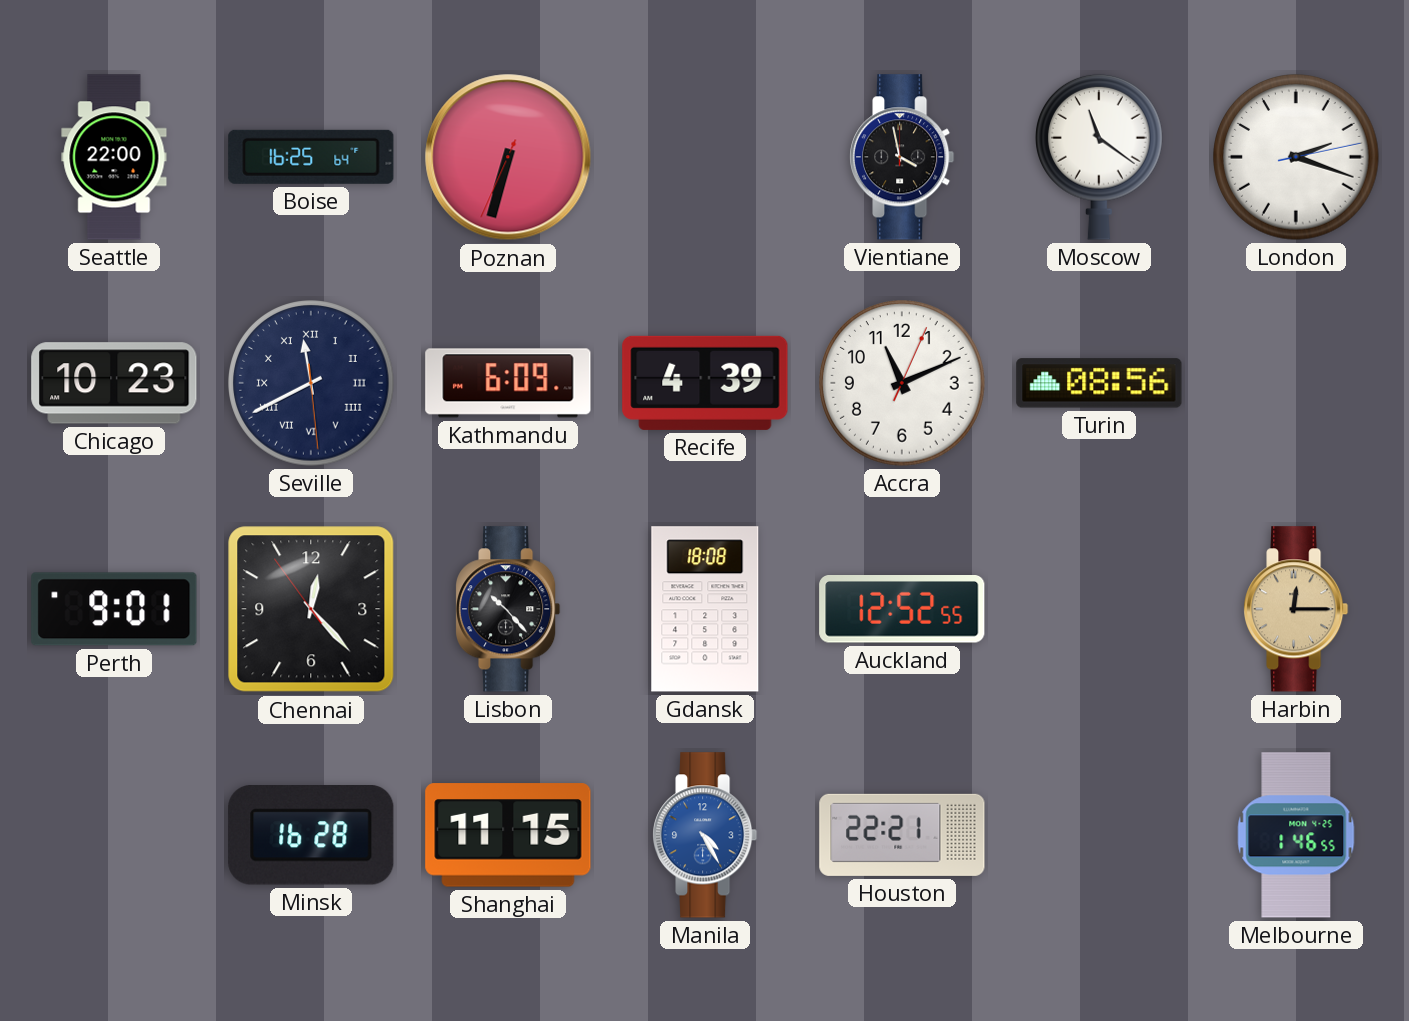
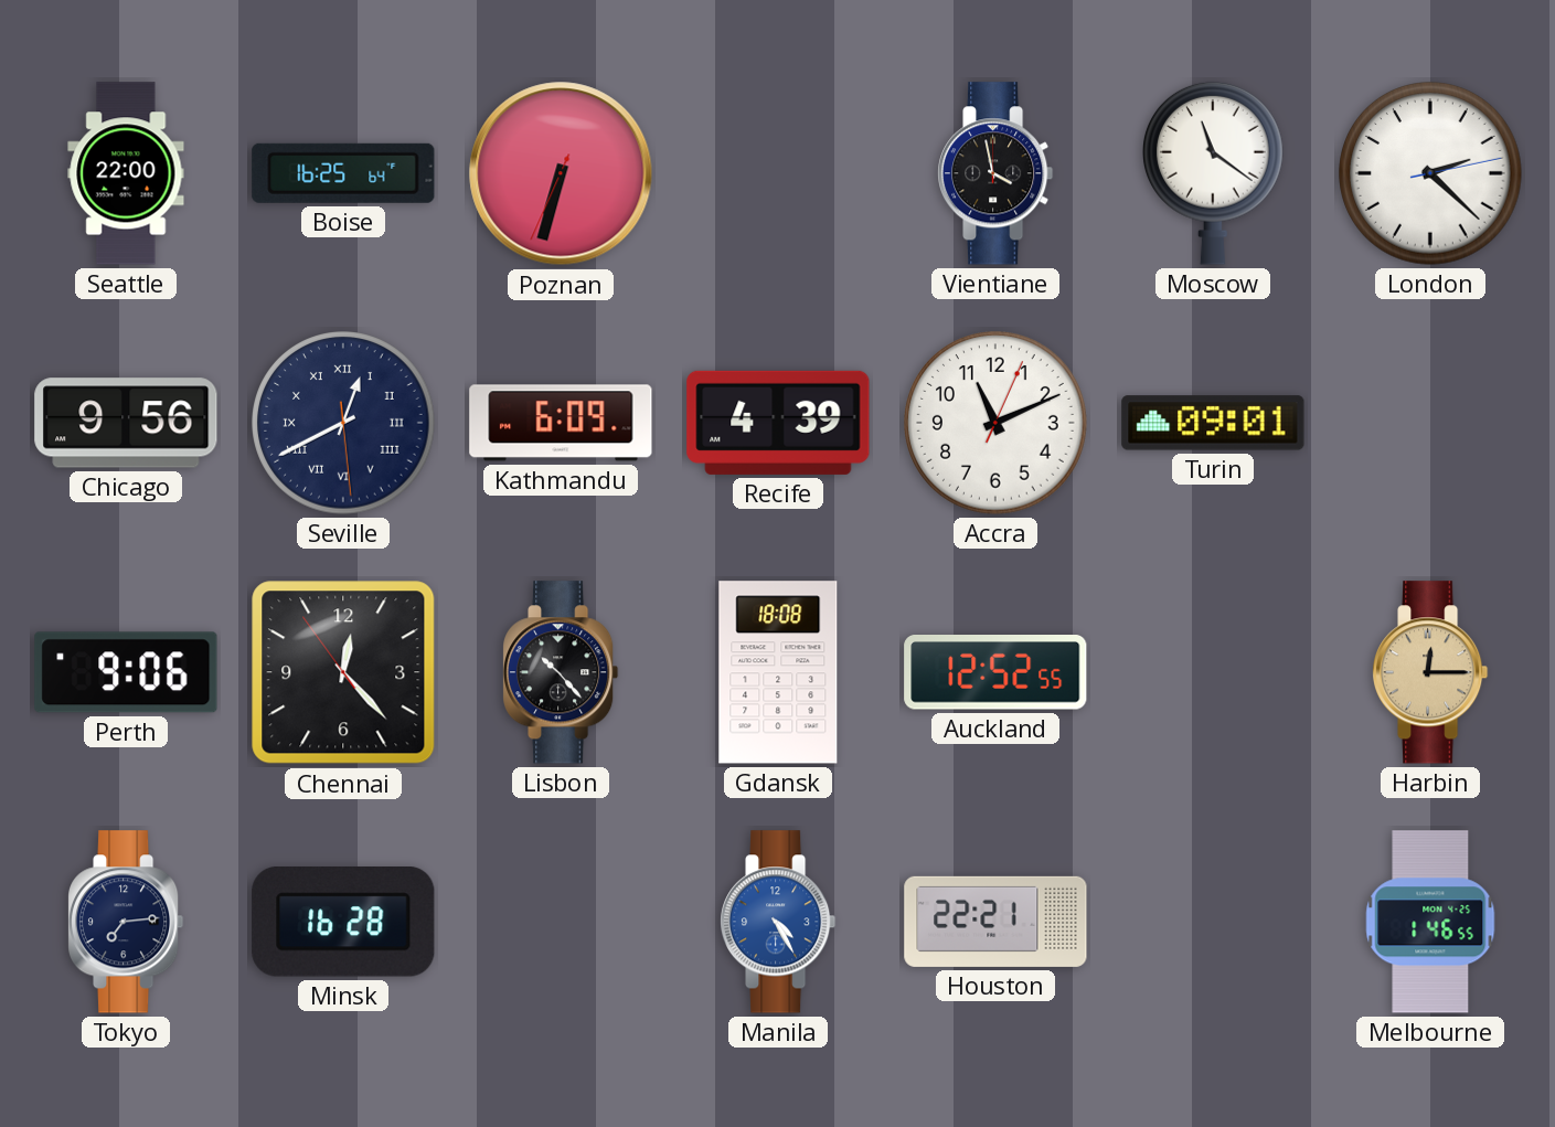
London: 2:18 -> 2:22 (1430, 173)
Chicago: 10:23 -> 9:56 (126, 423)
Seville: 11:40 -> 12:40 (343, 423)
Turin: 08:56 -> 09:01 (1213, 423)
Perth: 9:01 -> 9:06 (126, 672)
Tokyo: none -> 7:14 (127, 922)
Shanghai: 11:15 -> none (508, 835)
